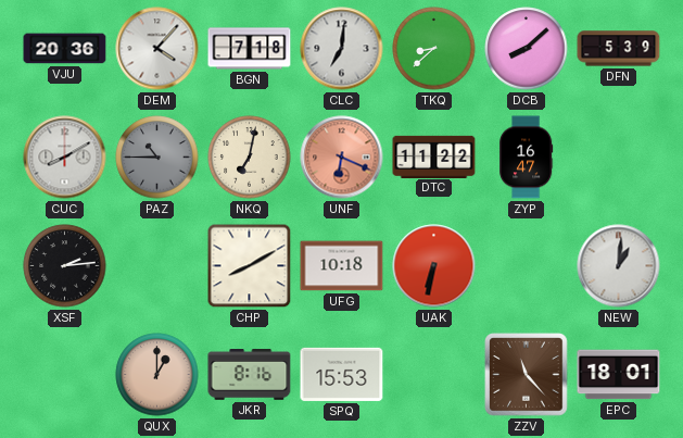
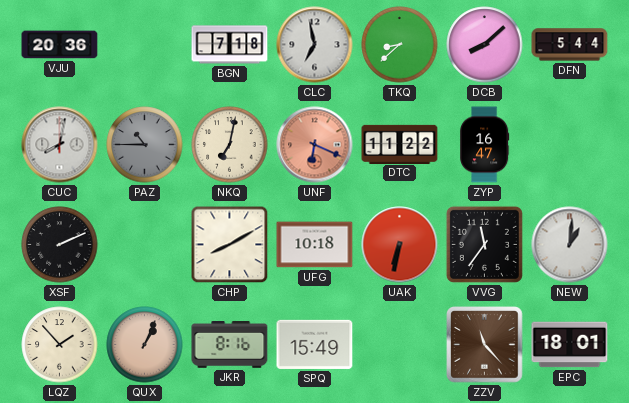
DEM: 4:07 -> none (157, 49)
CLC: 7:01 -> 6:58 (315, 45)
DFN: 5:39 -> 5:44 (570, 45)
CUC: 8:10 -> 8:02 (60, 145)
XSF: 2:14 -> 2:11 (60, 245)
VVG: none -> 11:36 (484, 244)
LQZ: none -> 1:53 (60, 345)
QUX: 1:00 -> 1:04 (145, 345)
SPQ: 15:53 -> 15:49 (315, 344)
